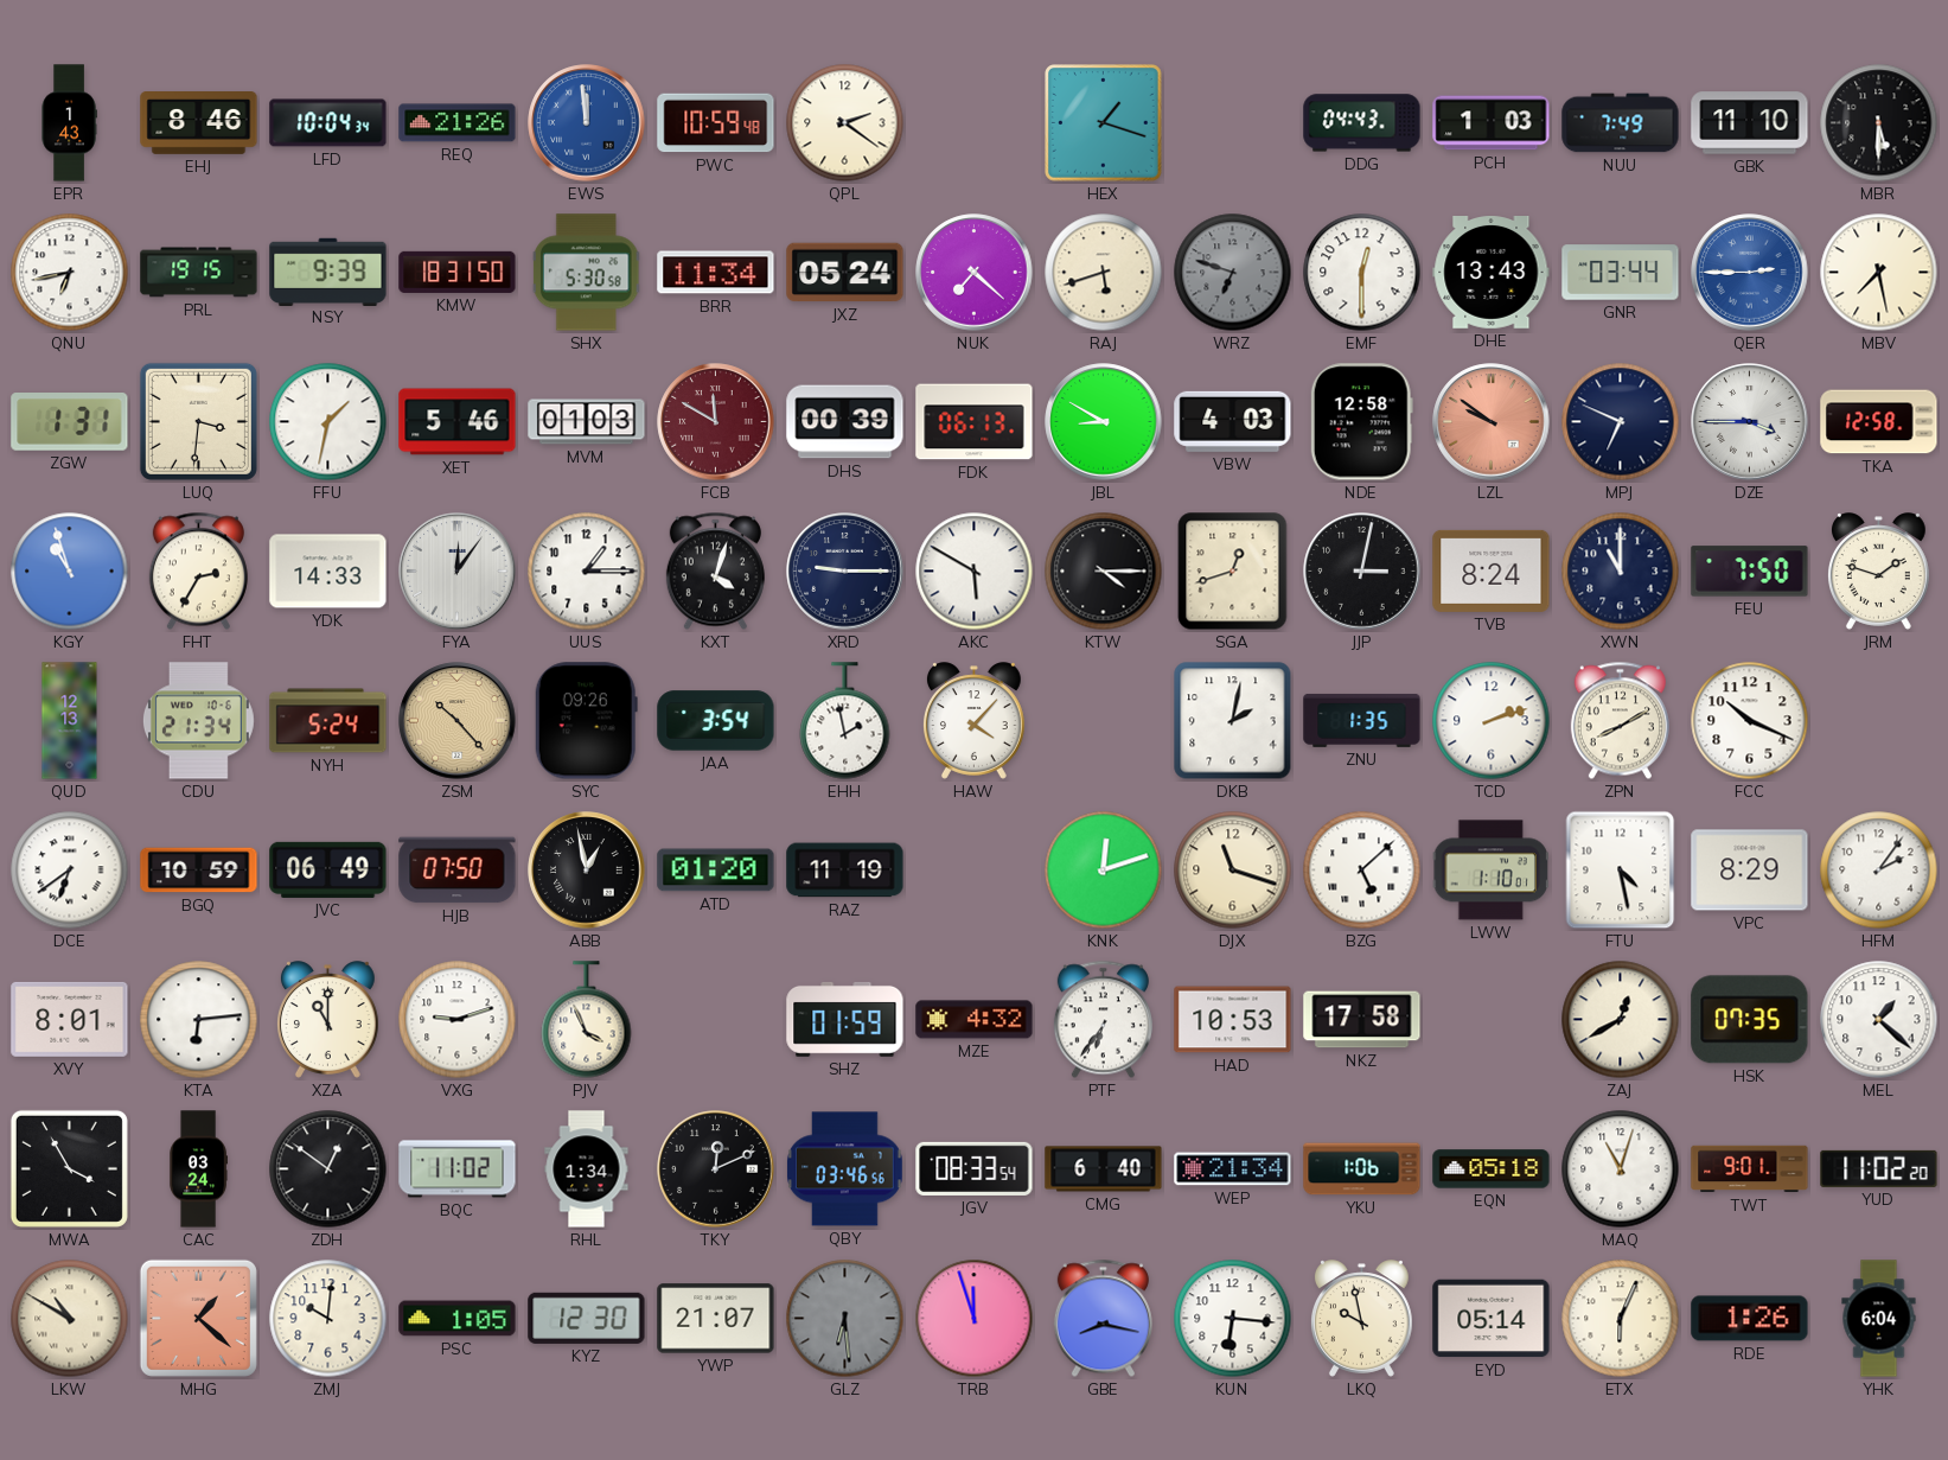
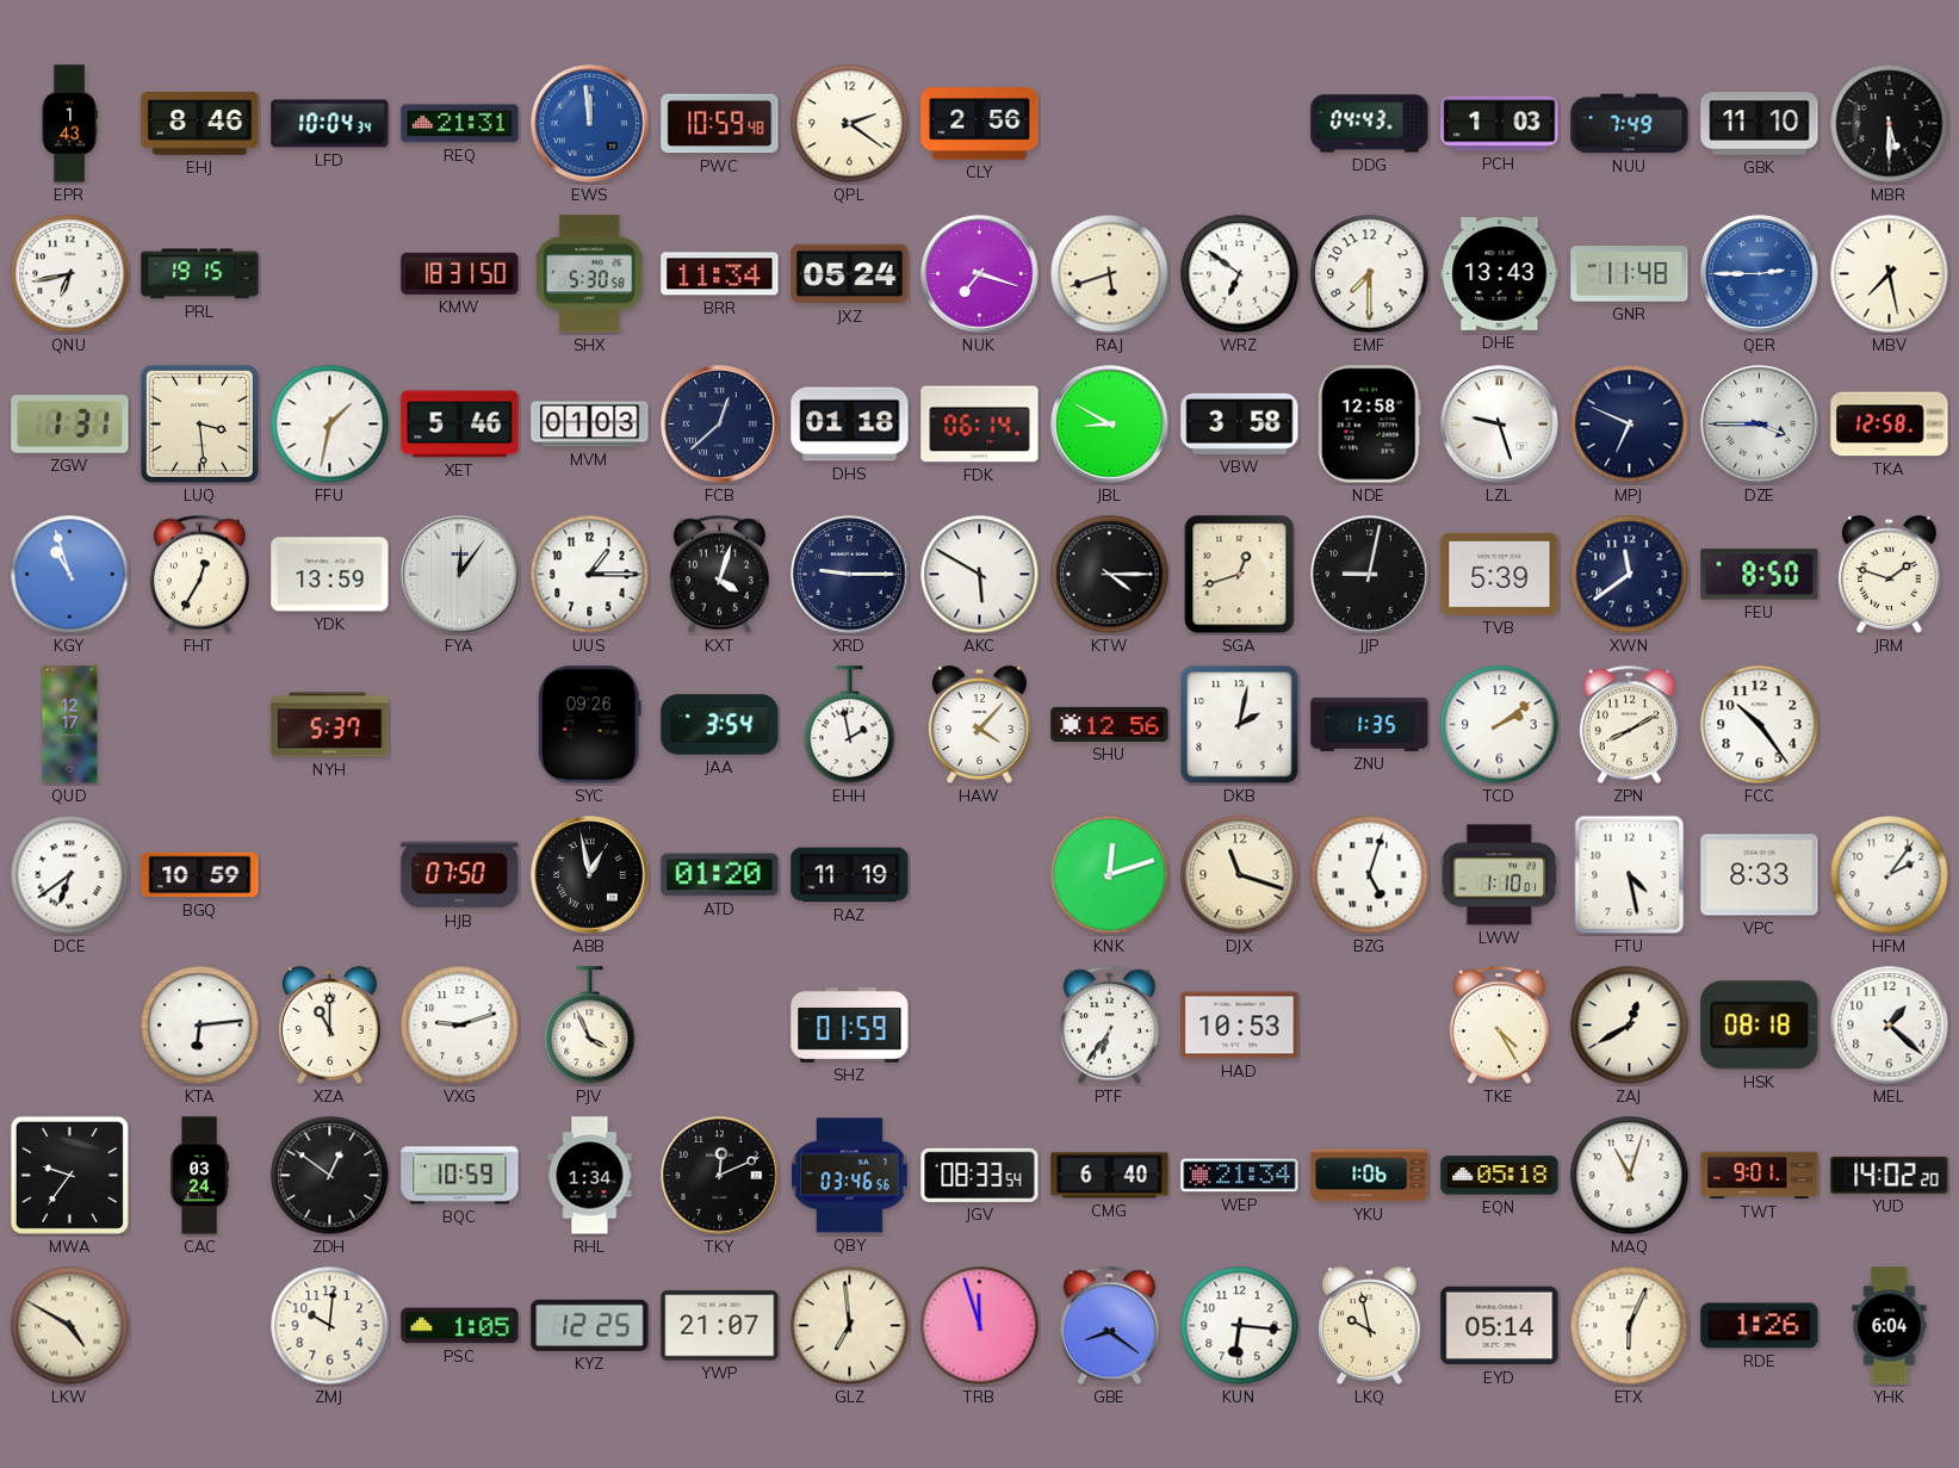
REQ: 21:26 -> 21:31 (460, 124)
CLY: none -> 2:56 (980, 124)
HEX: 1:18 -> none (1104, 123)
NSY: 9:39 -> none (328, 272)
NUK: 7:22 -> 7:18 (980, 274)
WRZ: 6:48 -> 6:51 (1240, 274)
WRZ dial: grey -> white (1240, 274)
EMF: 12:30 -> 7:30 (1370, 274)
GNR: 03:44 -> 11:48 (1630, 274)
LUQ: 3:31 -> 3:29 (199, 423)
FCB: 11:50 -> 12:38 (720, 425)
FCB dial: burgundy -> navy (720, 425)
DHS: 00:39 -> 01:18 (850, 425)
FDK: 06:13 -> 06:14 (980, 425)
VBW: 4:03 -> 3:58 (1240, 423)
LZL: 9:51 -> 9:27 (1500, 425)
LZL dial: salmon -> white (1500, 425)
FHT: 2:35 -> 12:35 (199, 575)
YDK: 14:33 -> 13:59 (330, 575)
JJP: 3:02 -> 9:02 (1370, 575)
TVB: 8:24 -> 5:39 (1500, 574)
XWN: 11:00 -> 11:39 (1630, 575)
FEU: 7:50 -> 8:50 (1760, 575)
QUD: 12:13 -> 12:17 (70, 725)
CDU: 21:34 -> none (198, 721)
NYH: 5:24 -> 5:37 (330, 725)
ZSM: 10:23 -> none (458, 721)
SHU: none -> 12:56 (1110, 724)
TCD: 2:12 -> 2:09 (1500, 725)
FCC: 10:19 -> 10:24 (1760, 725)
JVC: 06:49 -> none (328, 869)
BZG: 5:08 -> 5:03 (1370, 875)
VPC: 8:29 -> 8:33 (1760, 875)
XVY: 8:01 -> none (70, 1019)
MZE: 4:32 -> none (975, 1020)
NKZ: 17:58 -> none (1362, 1020)
TKE: none -> 4:25 (1499, 1026)
HSK: 07:35 -> 08:18 (1760, 1026)
MWA: 3:55 -> 9:36 (69, 1175)
BQC: 11:02 -> 10:59 (460, 1176)
YUD: 11:02 -> 14:02 (1890, 1175)
LKW: 10:50 -> 4:50 (70, 1326)
MHG: 1:22 -> none (198, 1318)
KYZ: 12:30 -> 12:25 (590, 1325)
GLZ: 6:29 -> 6:59 (850, 1326)
GLZ dial: grey -> cream (850, 1326)
GBE: 8:17 -> 8:21 (1109, 1326)
